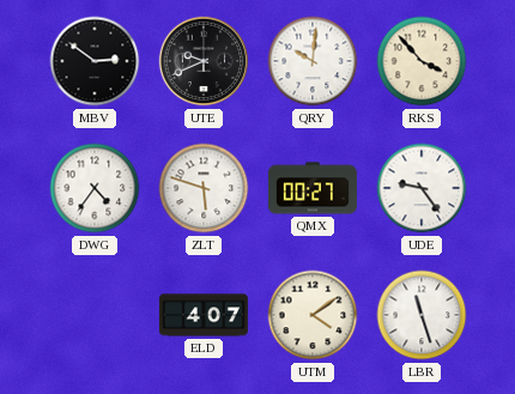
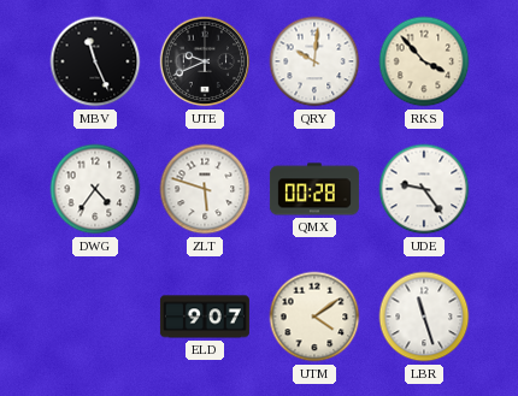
MBV: 2:51 -> 11:26 (95, 61)
QMX: 00:27 -> 00:28 (314, 189)
ELD: 4:07 -> 9:07 (205, 317)
